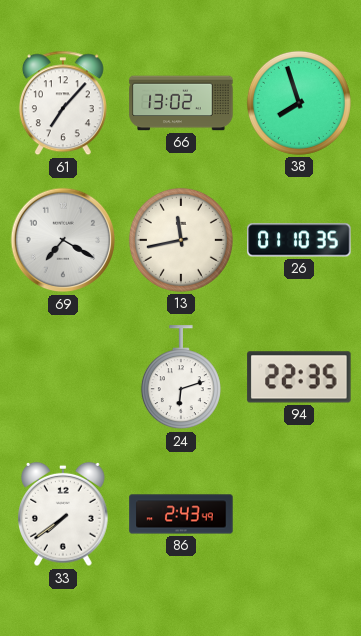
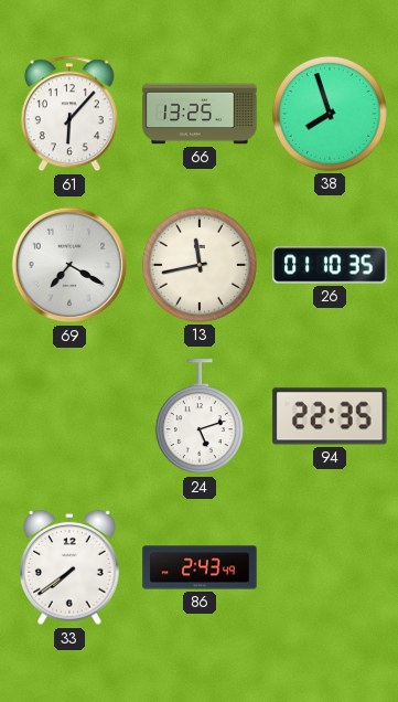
61: 7:07 -> 6:07 (69, 114)
66: 13:02 -> 13:25 (200, 114)
24: 6:12 -> 5:12 (200, 417)
